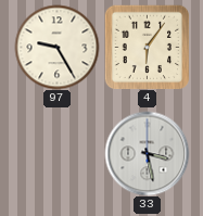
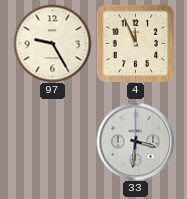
4: 6:06 -> 11:56 (135, 43)
33: 3:28 -> 3:31 (135, 141)
